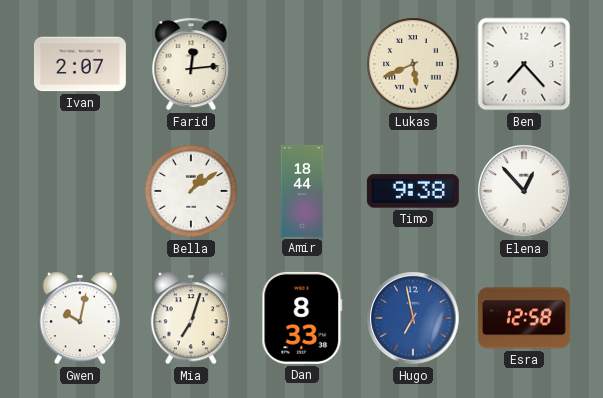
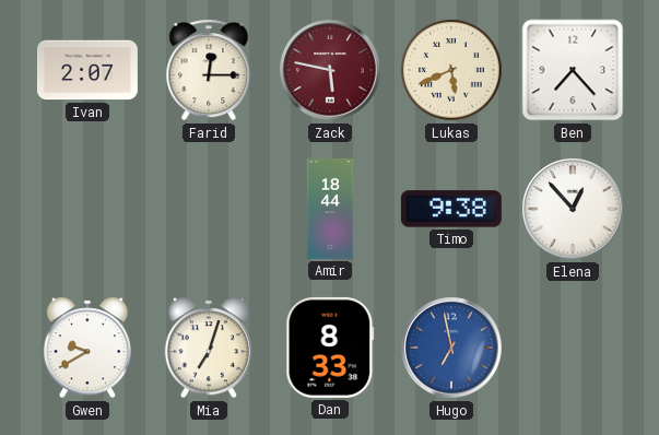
Farid: 12:14 -> 12:15 (209, 70)
Zack: none -> 5:47 (330, 70)
Bella: 1:09 -> none (191, 191)
Gwen: 10:02 -> 9:40 (86, 348)
Esra: 12:58 -> none (524, 318)
